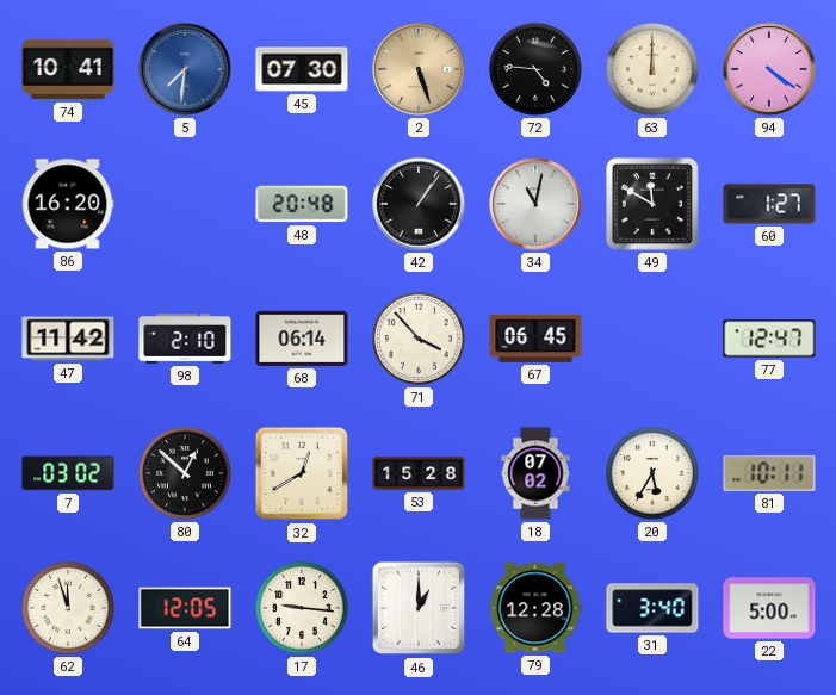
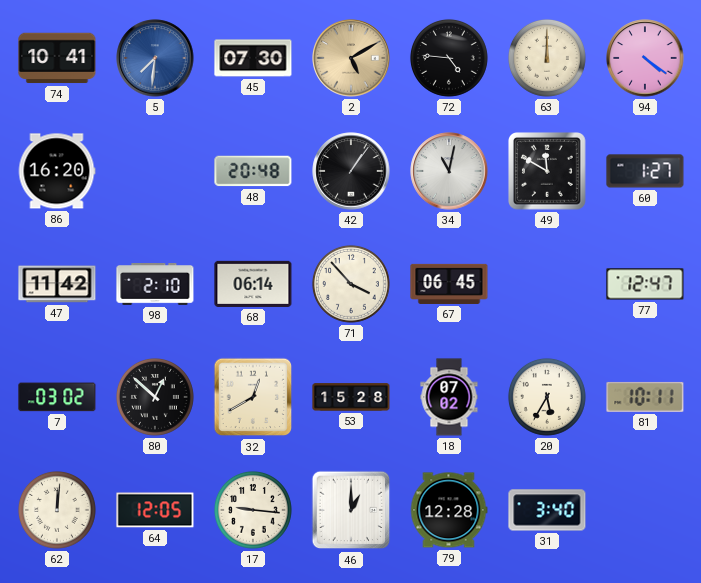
2: 5:27 -> 5:10 (351, 58)
62: 11:57 -> 12:01 (57, 510)
22: 5:00 -> none (769, 608)
